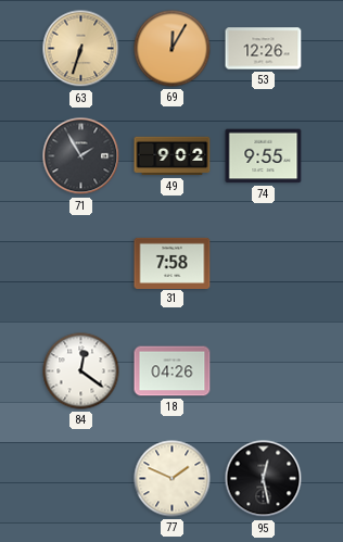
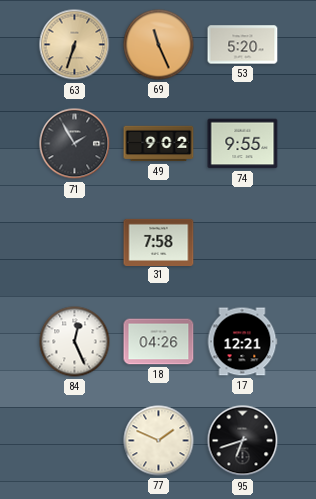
69: 12:05 -> 11:26 (159, 45)
53: 12:26 -> 5:20 (243, 45)
84: 12:21 -> 12:26 (75, 342)
17: none -> 12:21 (242, 342)
95: 12:28 -> 6:42 (243, 441)
